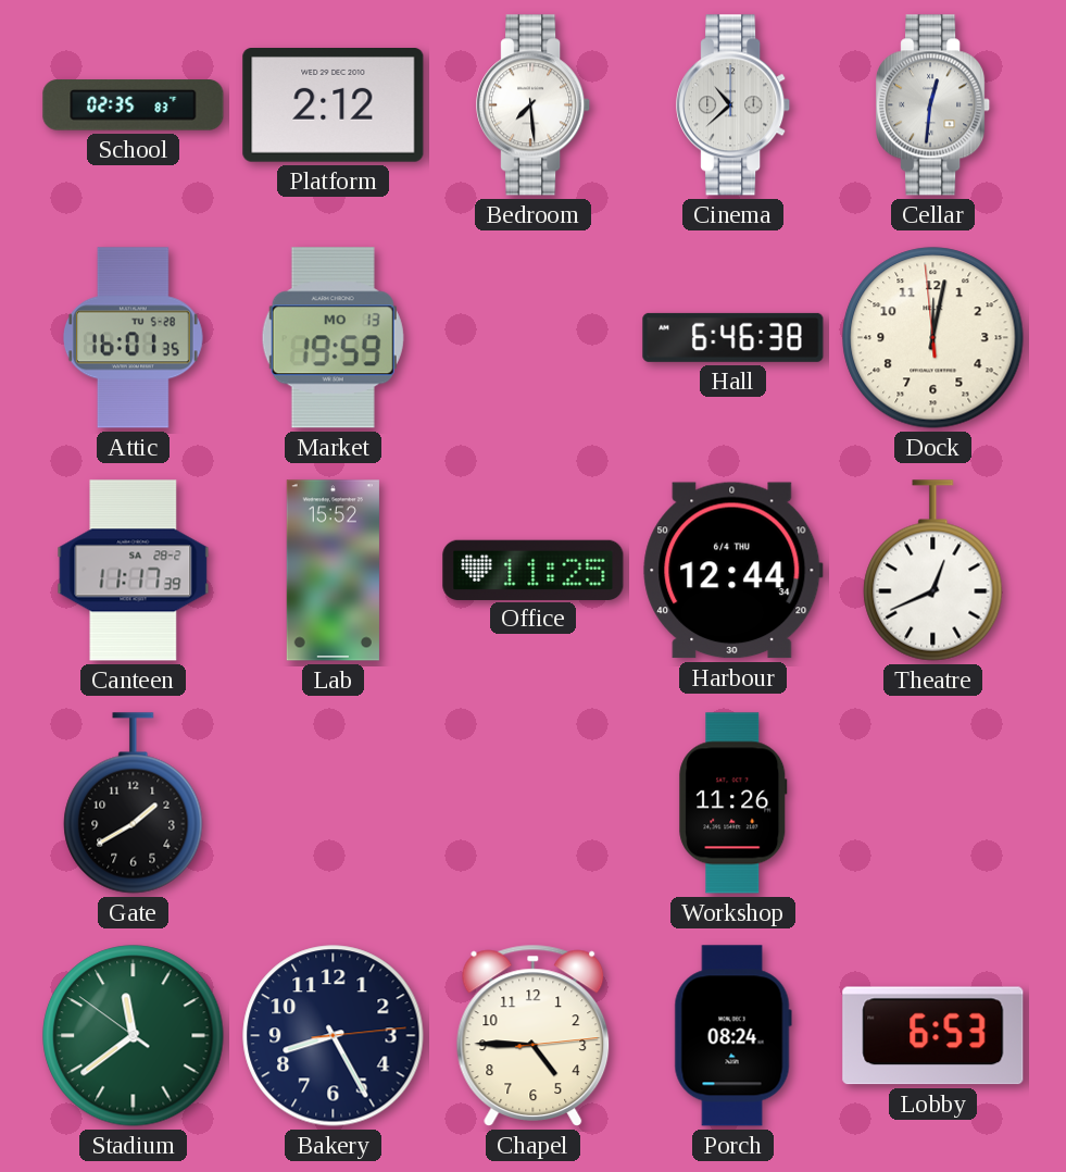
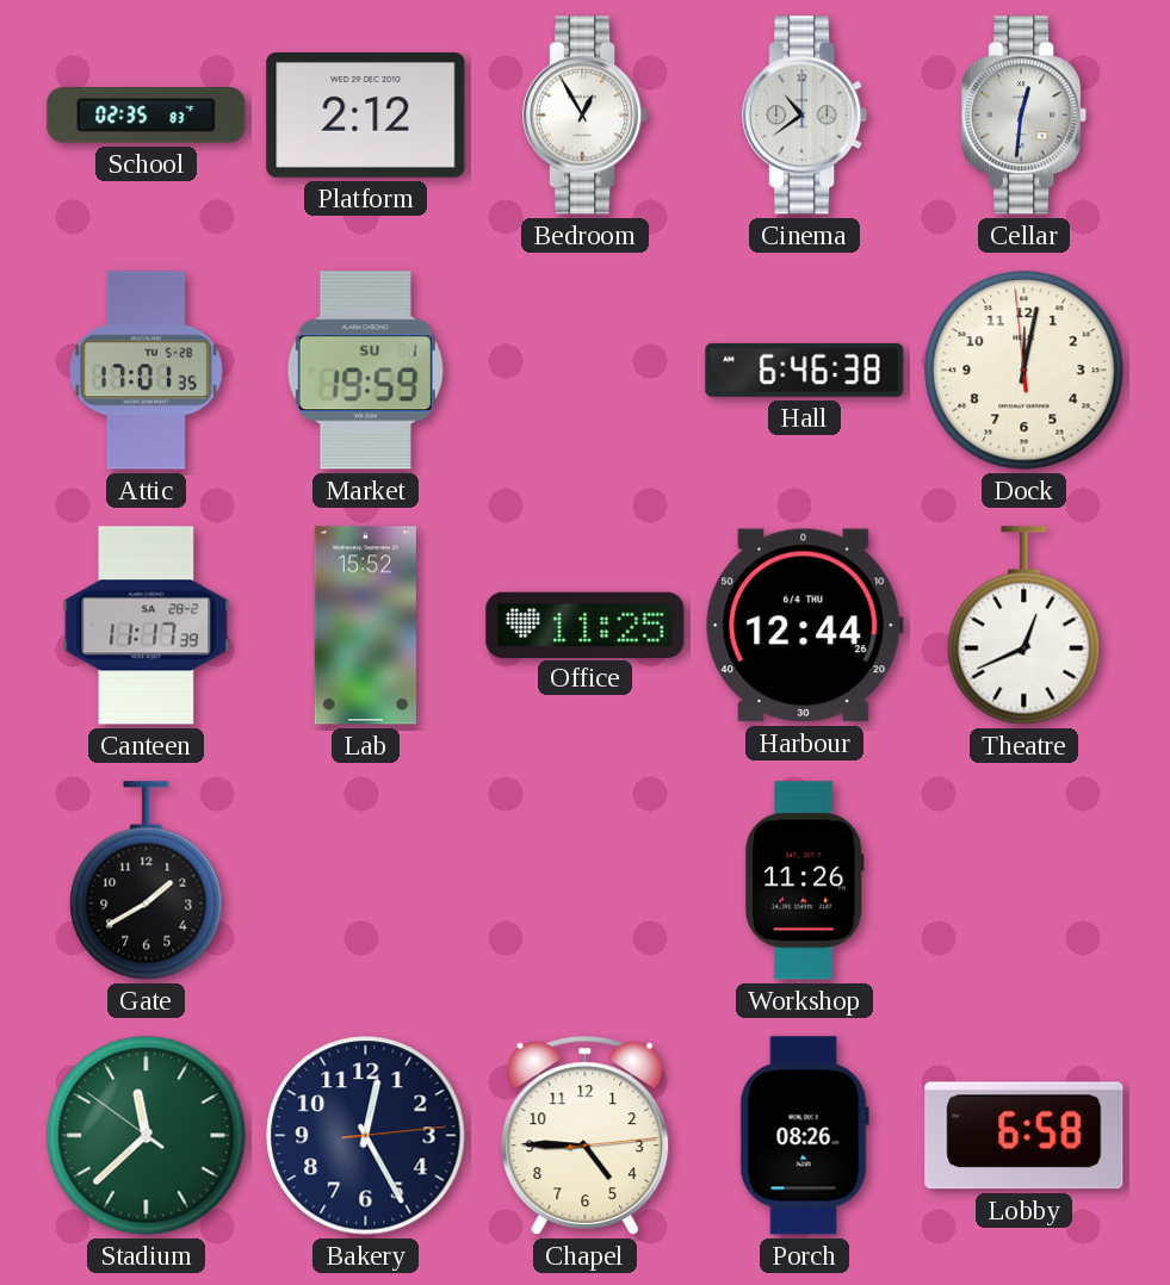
Bedroom: 7:29 -> 12:55 (586, 116)
Cinema: 10:38 -> 10:39 (805, 116)
Attic: 16:01 -> 17:01 (146, 371)
Market date: MO 13 -> SU 1 (365, 371)
Harbour: 12:44:34 -> 12:44:26 (805, 626)
Stadium: 11:38 -> 11:37 (147, 1136)
Bakery: 8:25 -> 12:25 (366, 1136)
Porch: 08:24 -> 08:26 (804, 1136)
Lobby: 6:53 -> 6:58 (1024, 1136)
